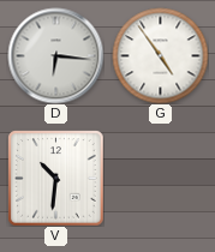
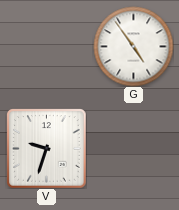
D: 6:16 -> none (55, 55)
V: 10:31 -> 9:33 (46, 148)
